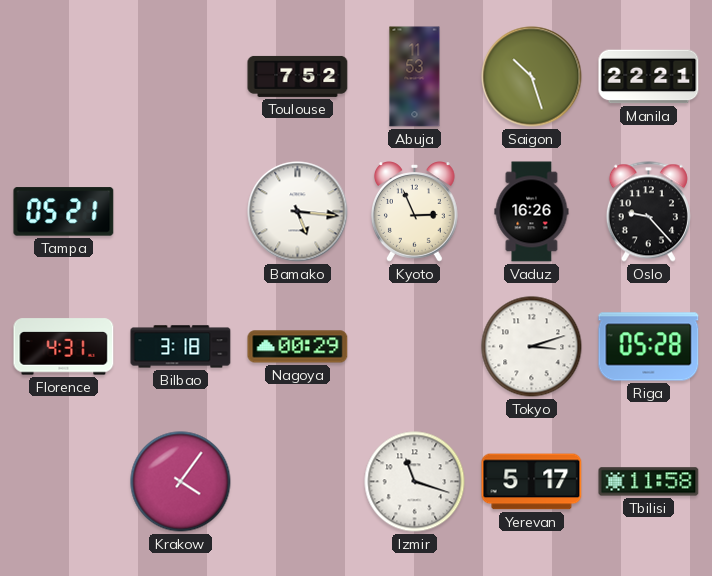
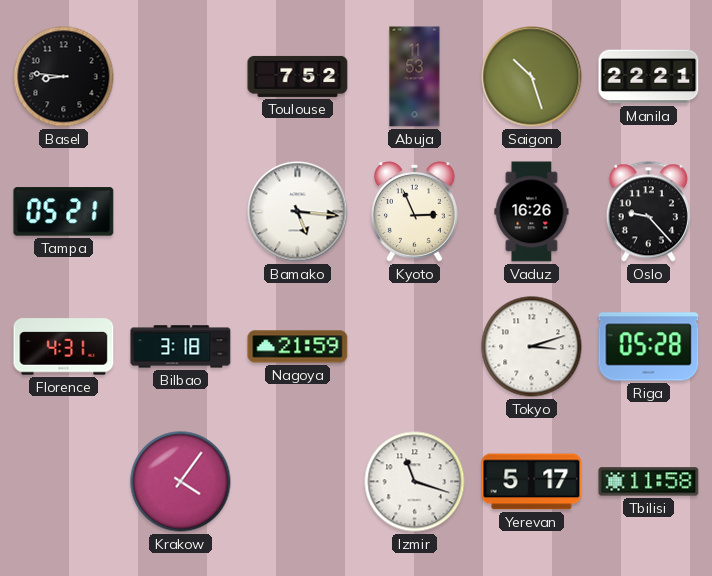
Basel: none -> 8:46 (64, 77)
Nagoya: 00:29 -> 21:59 (298, 347)
